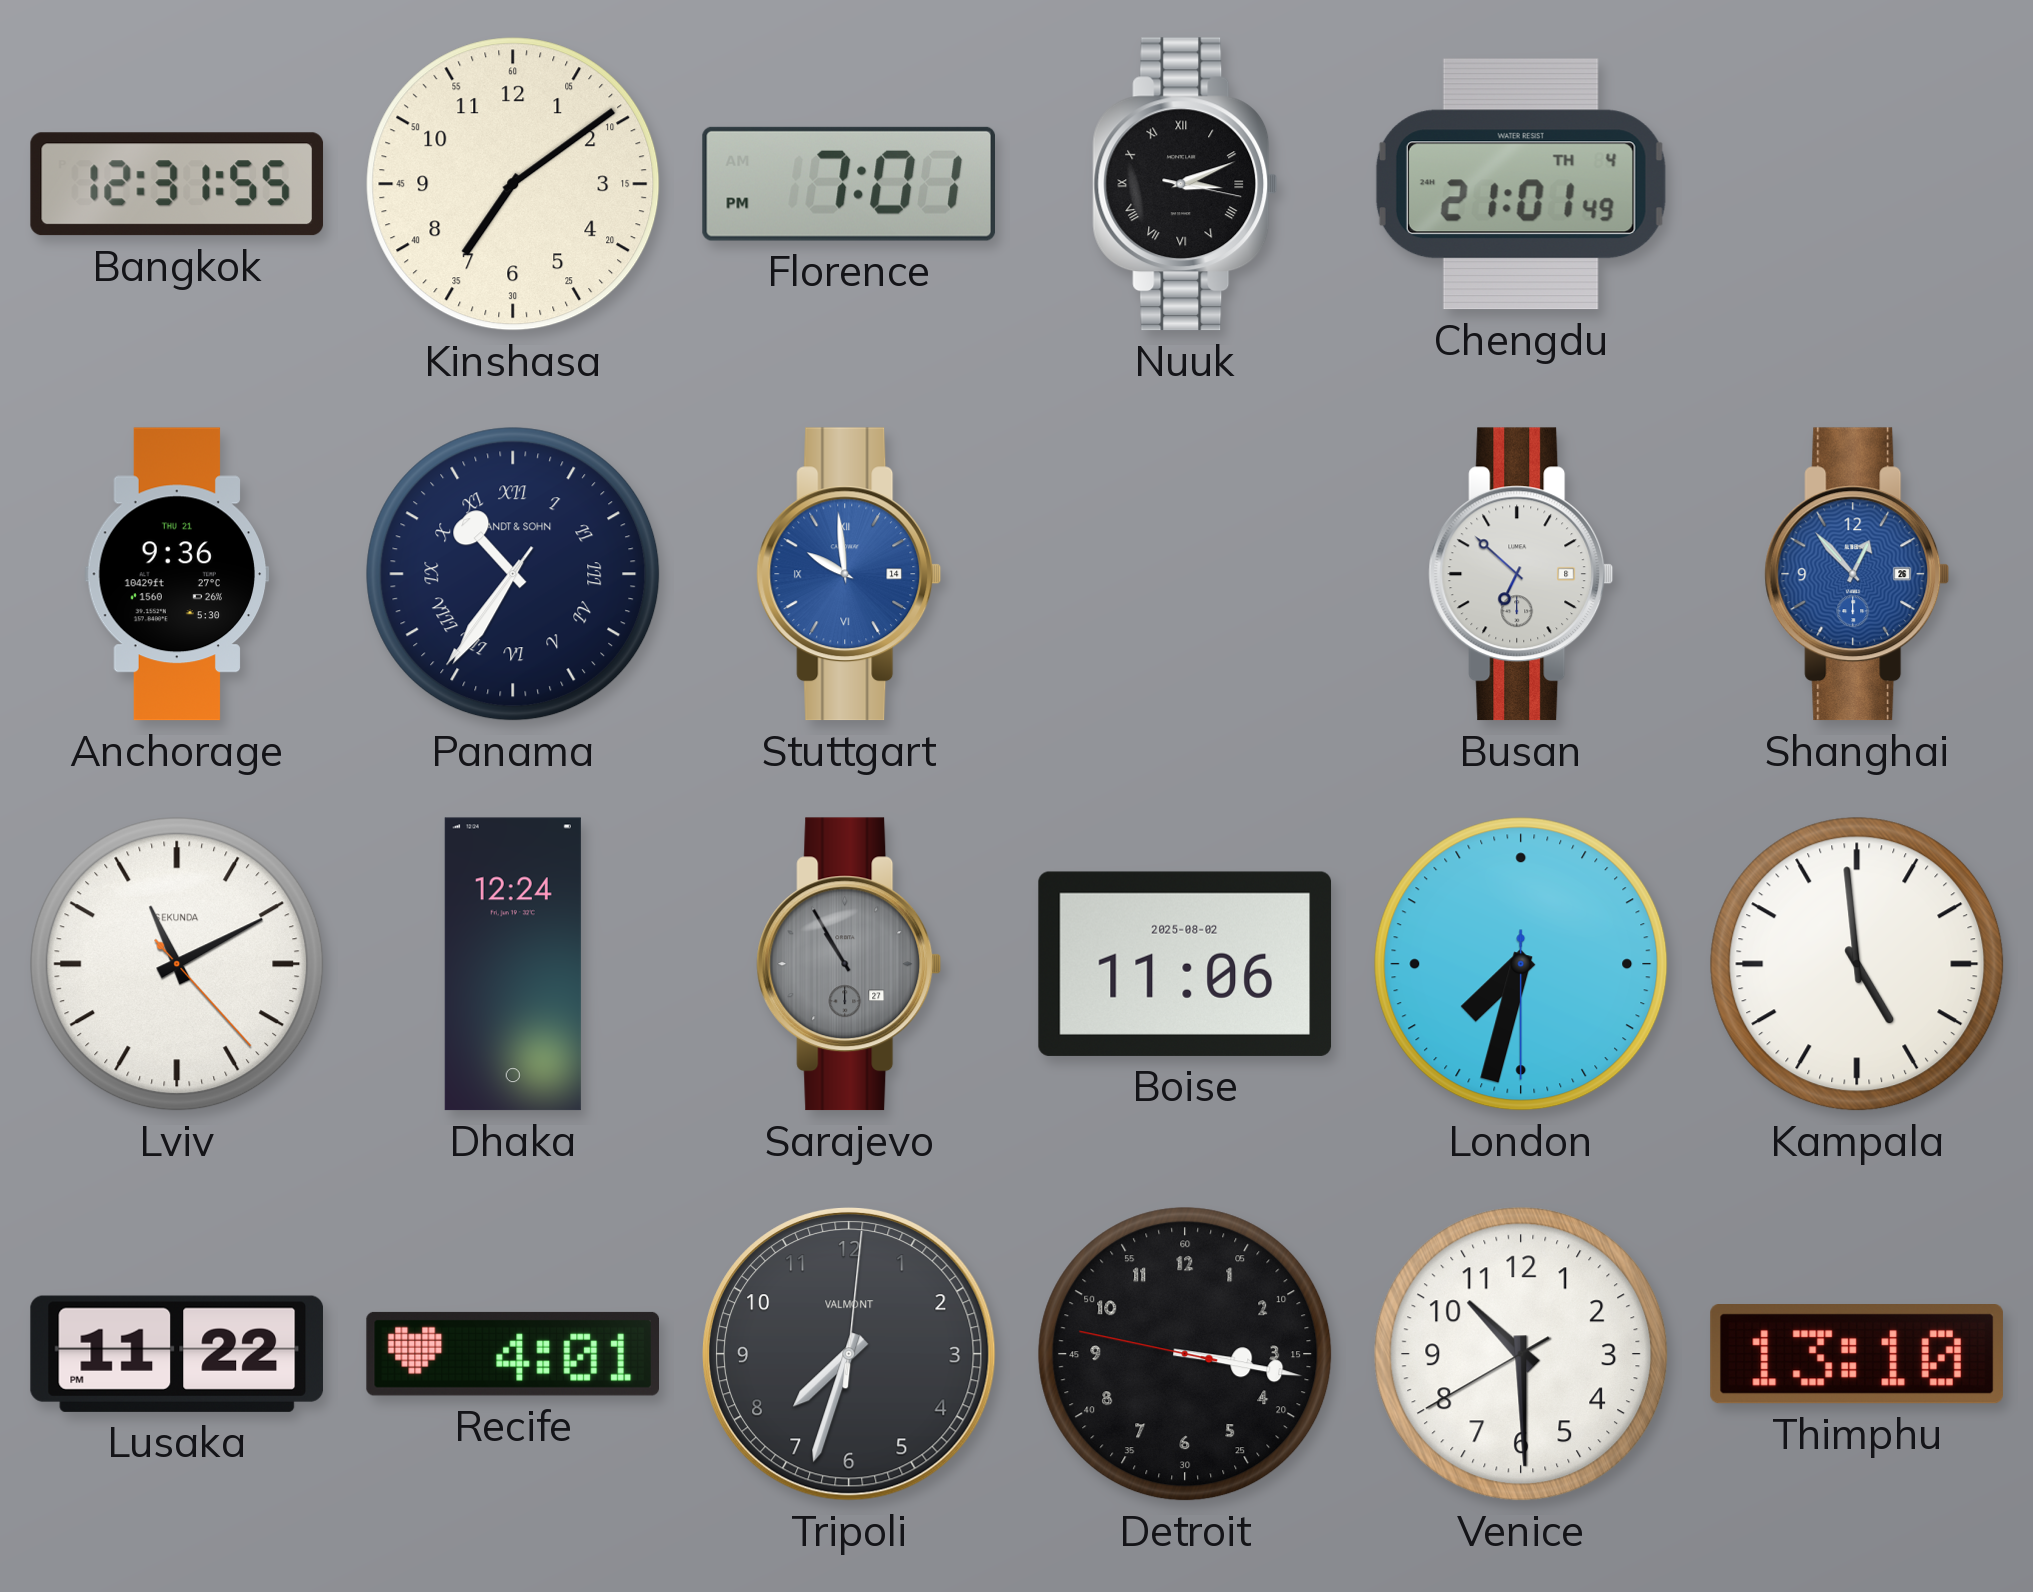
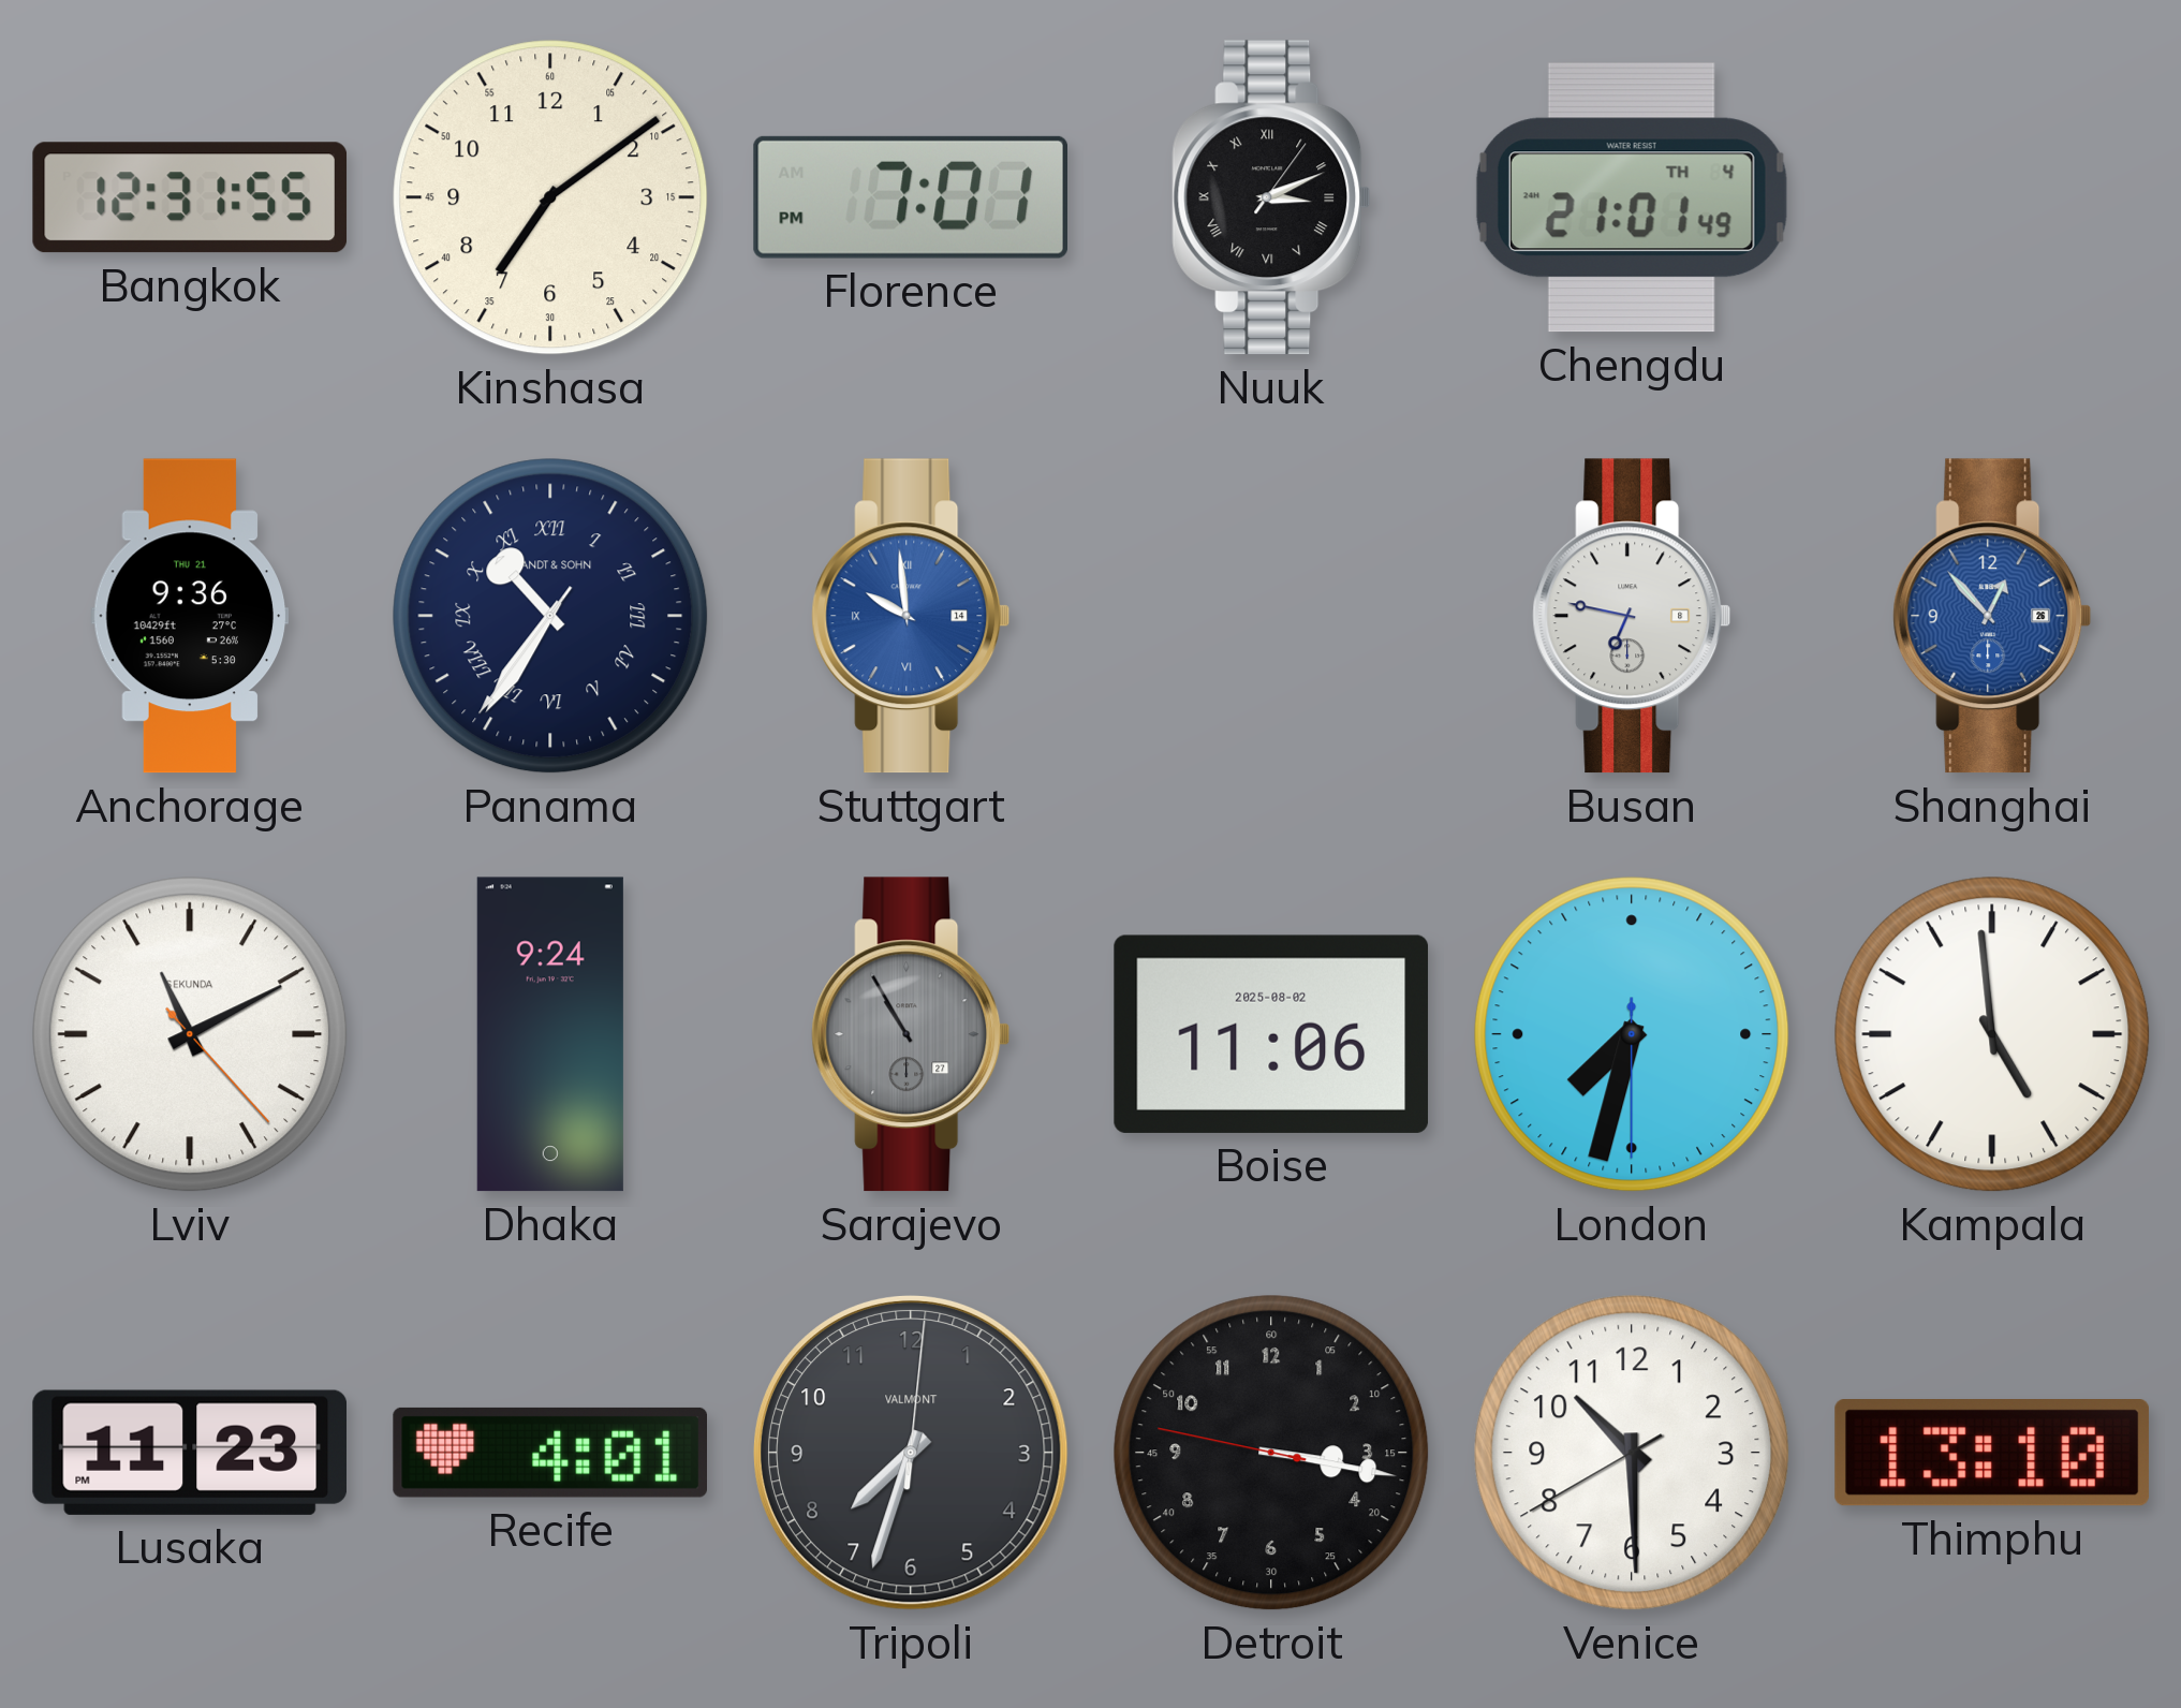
Nuuk: 3:11:17 -> 3:11:06 (1271, 197)
Busan: 6:52 -> 6:47 (1632, 616)
Dhaka: 12:24 -> 9:24 (550, 1034)
Lusaka: 11:22 -> 11:23 (189, 1453)
